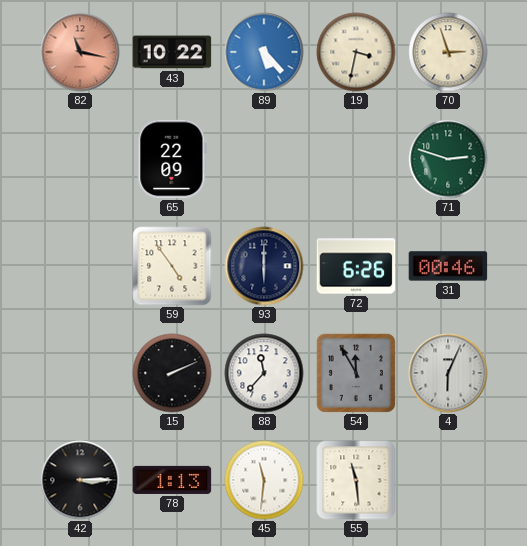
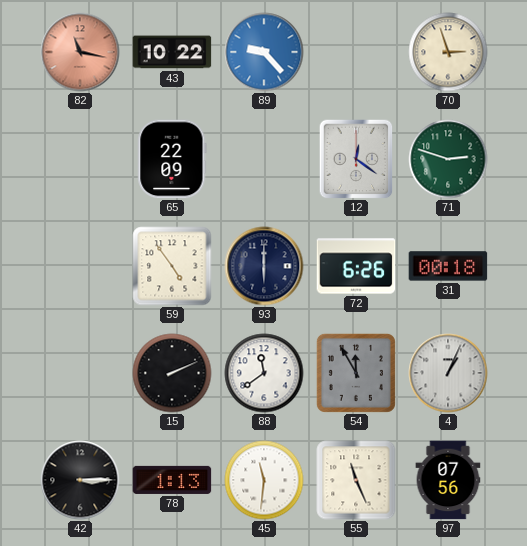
89: 5:23 -> 9:23 (264, 52)
19: 3:32 -> none (356, 52)
12: none -> 12:21 (356, 159)
31: 00:46 -> 00:18 (448, 266)
88: 11:37 -> 11:39 (264, 373)
4: 6:04 -> 1:04 (448, 373)
55: 11:29 -> 11:26 (356, 480)
97: none -> 07:56 (448, 480)
